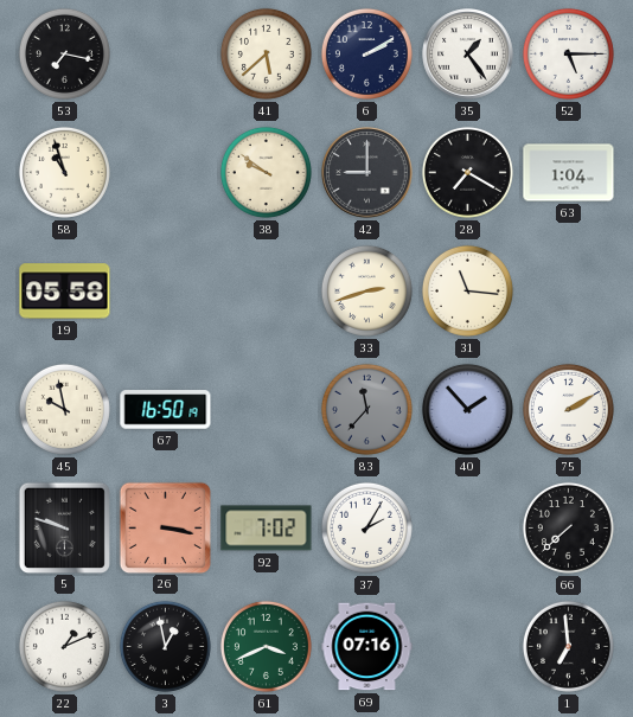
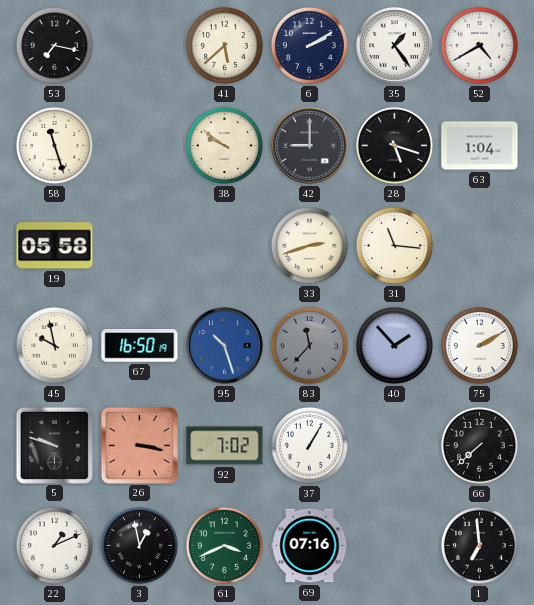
52: 5:15 -> 4:40 (479, 45)
58: 10:57 -> 11:27 (54, 145)
28: 7:20 -> 5:18 (394, 145)
95: none -> 10:27 (225, 346)
37: 2:05 -> 1:05 (309, 445)
